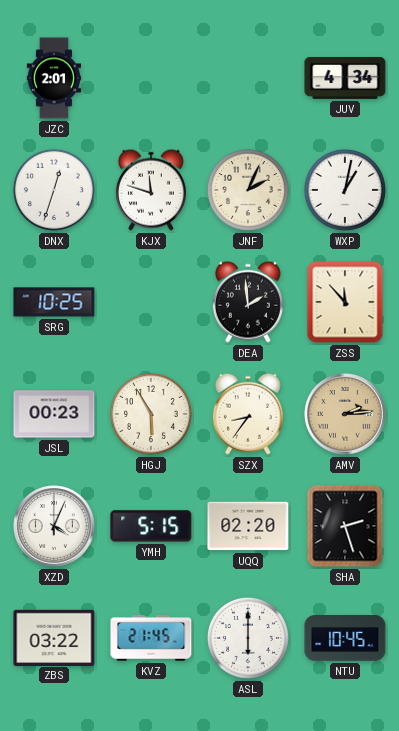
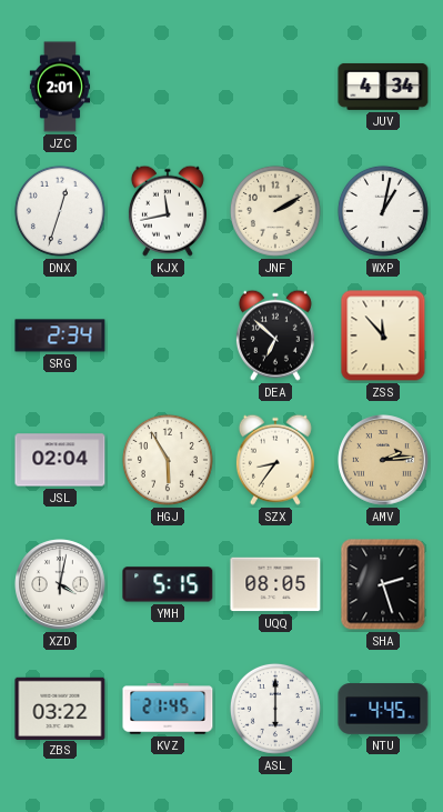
KJX: 11:48 -> 11:43 (168, 211)
JNF: 2:04 -> 2:10 (275, 211)
SRG: 10:25 -> 2:34 (60, 335)
DEA: 1:59 -> 6:52 (275, 335)
JSL: 00:23 -> 02:04 (60, 460)
XZD: 4:04 -> 4:02 (60, 584)
UQQ: 02:20 -> 08:05 (275, 584)
NTU: 10:45 -> 4:45 (383, 709)
